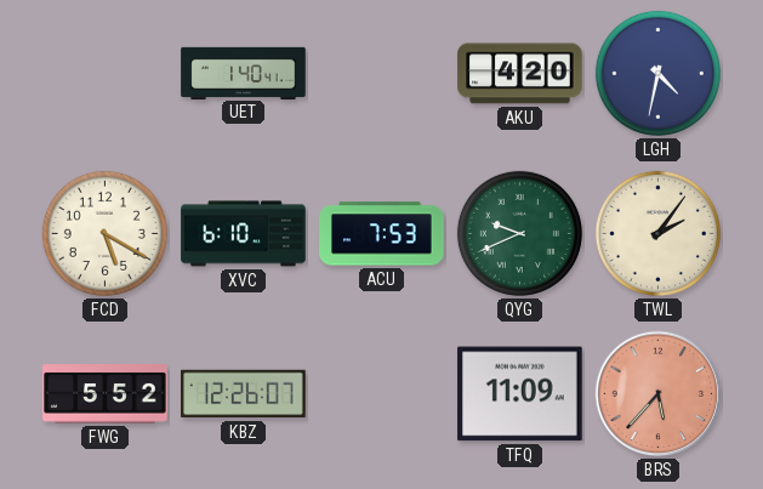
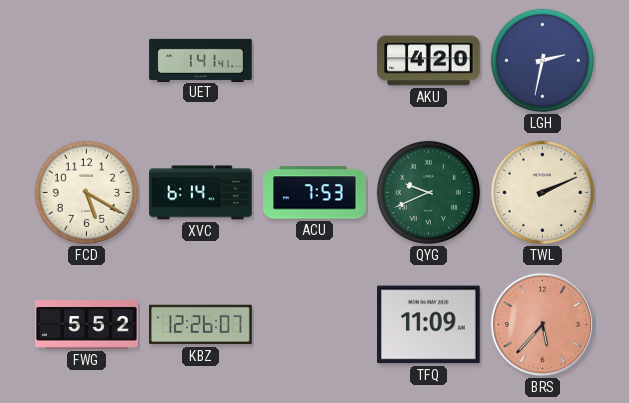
UET: 1:40 -> 1:41 (201, 60)
LGH: 4:32 -> 2:32 (542, 60)
XVC: 6:10 -> 6:14 (201, 193)
TWL: 2:06 -> 2:11 (542, 192)
